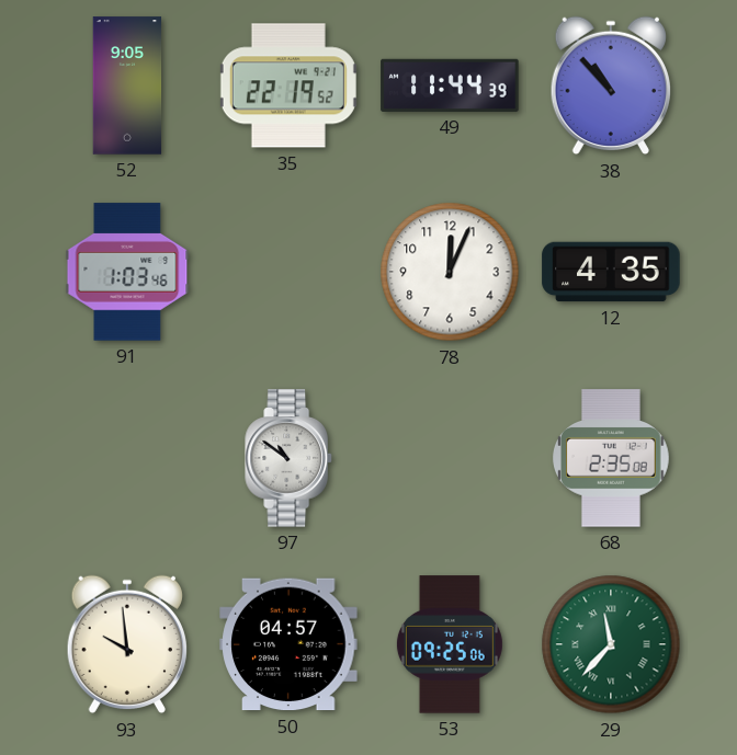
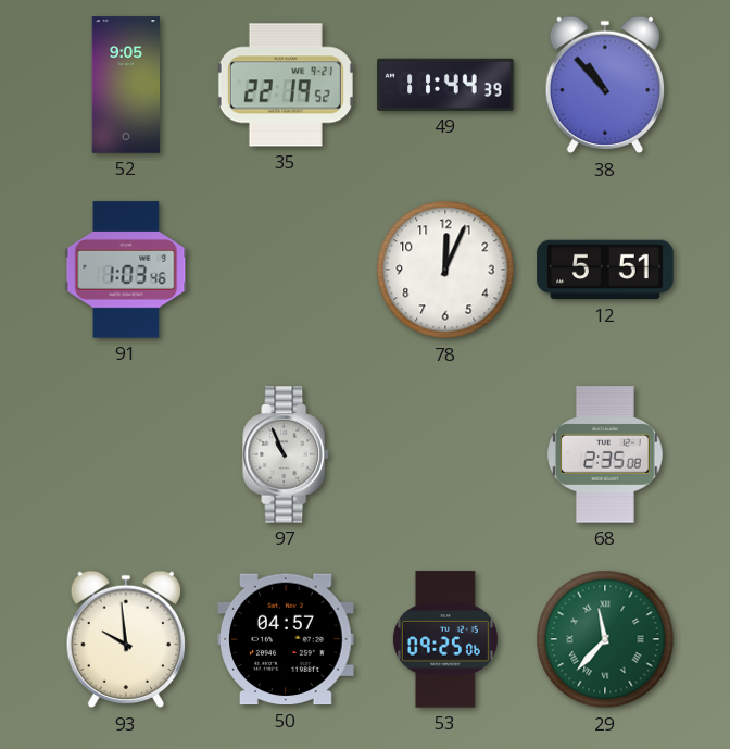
12: 4:35 -> 5:51 (605, 270)
97: 10:51 -> 10:56 (286, 454)
